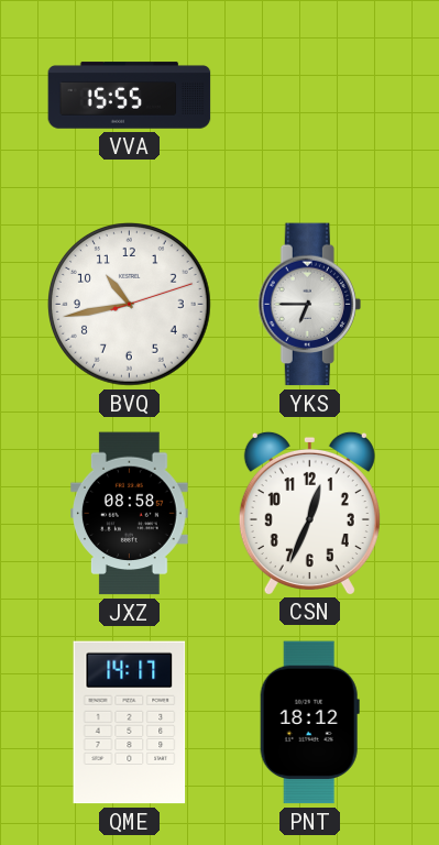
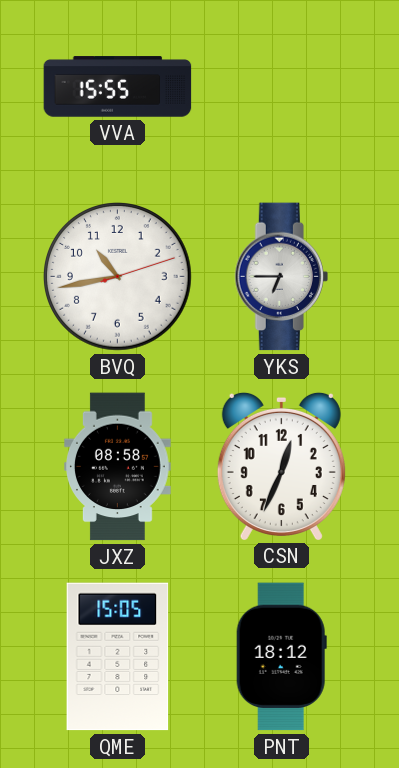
QME: 14:17 -> 15:05 (118, 657)
